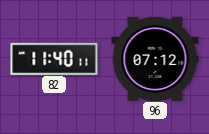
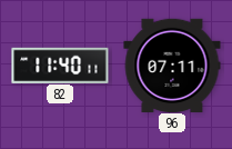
96: 07:12 -> 07:11 (172, 64)
